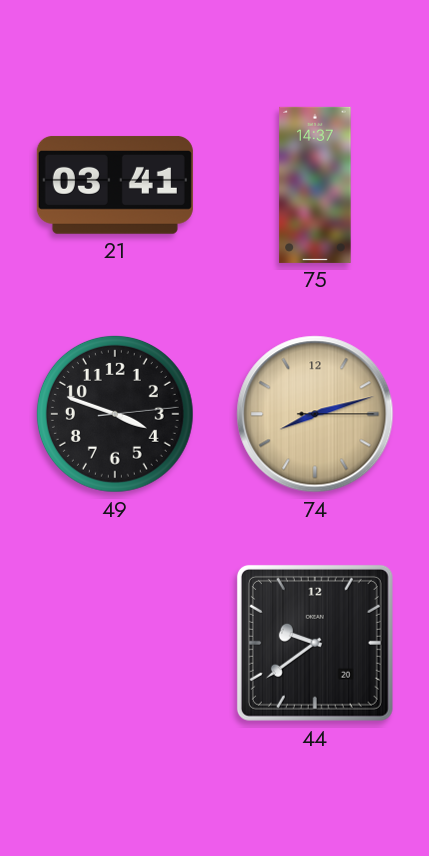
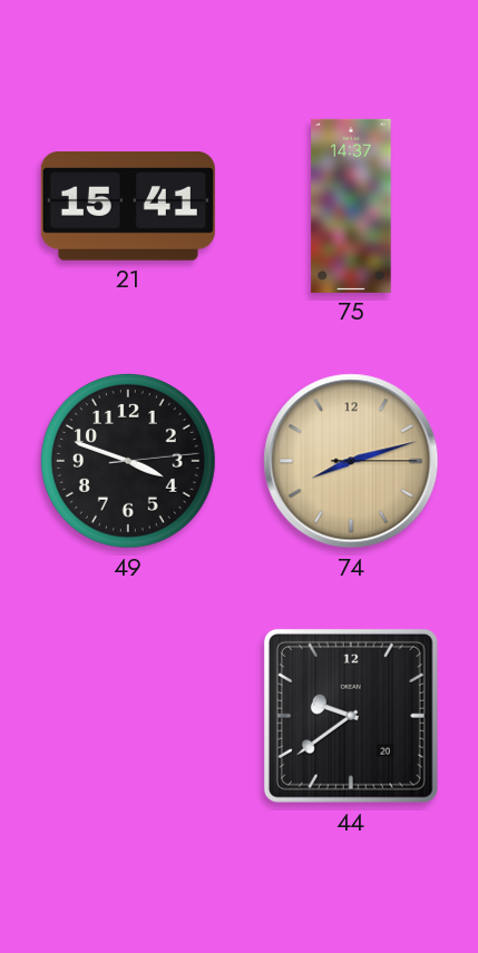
21: 03:41 -> 15:41 (128, 206)
